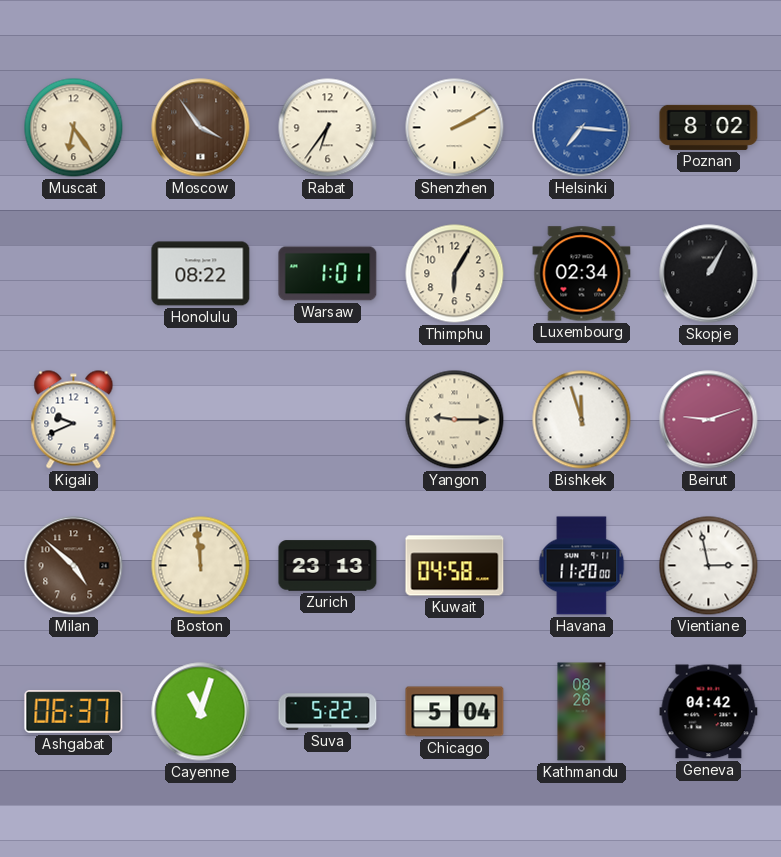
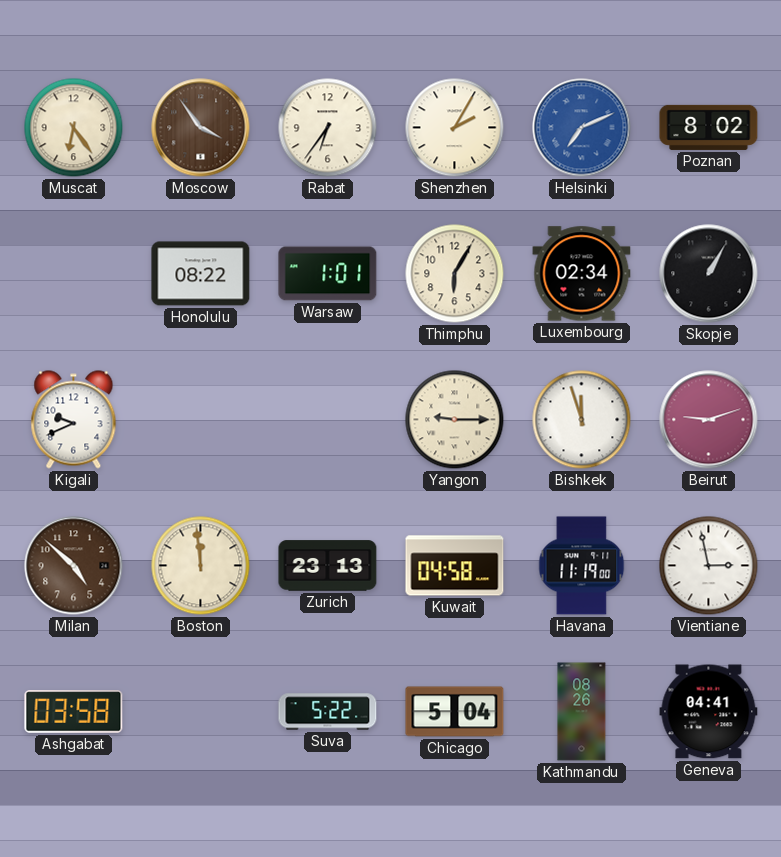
Shenzhen: 2:10 -> 2:05 (455, 128)
Helsinki: 7:16 -> 7:11 (582, 128)
Havana: 11:20 -> 11:19 (582, 566)
Ashgabat: 06:37 -> 03:58 (74, 712)
Cayenne: 11:03 -> none (201, 712)
Geneva: 04:42 -> 04:41 (709, 712)
